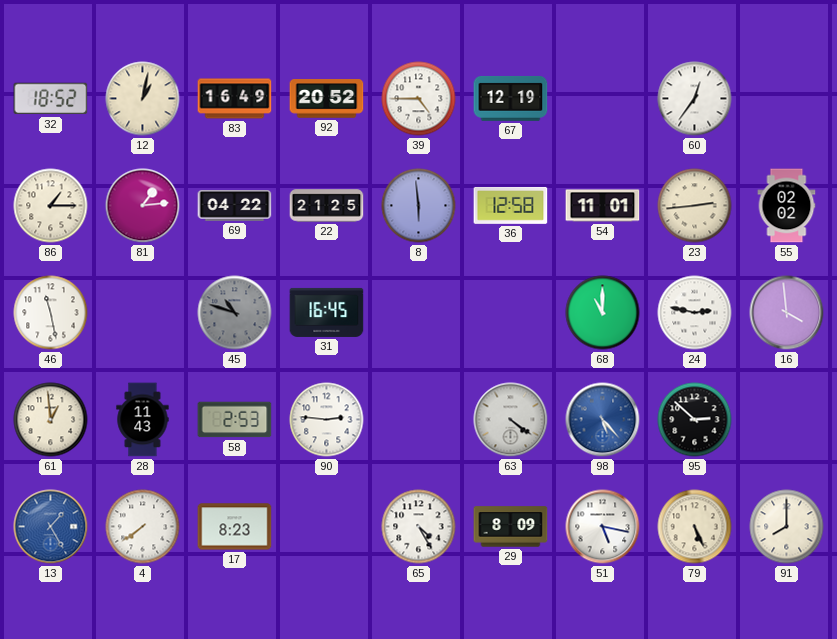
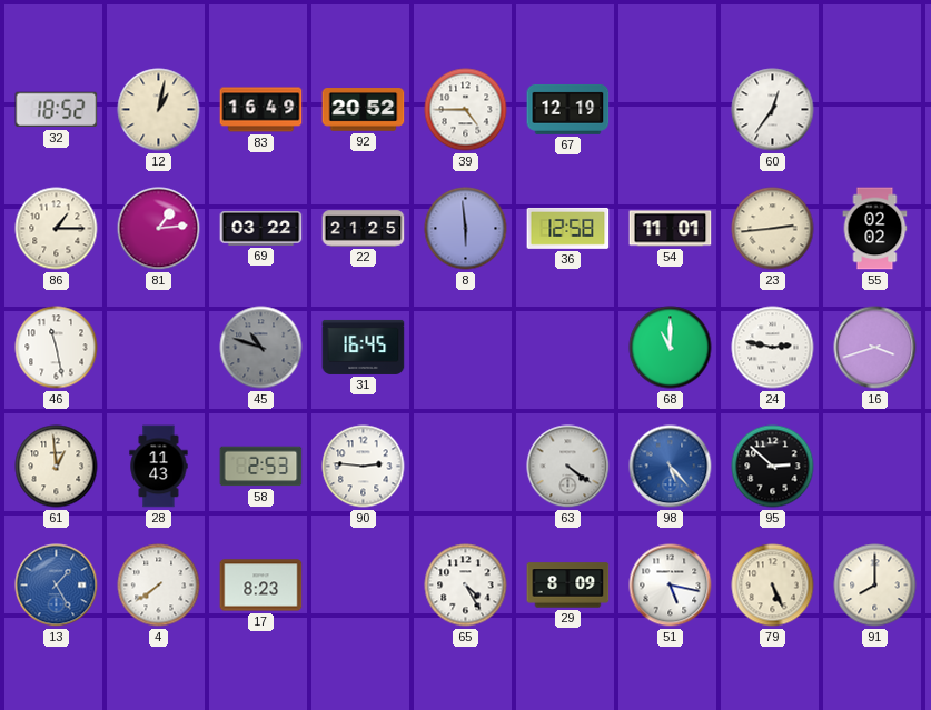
69: 04:22 -> 03:22 (261, 229)
16: 3:59 -> 3:42 (875, 348)
